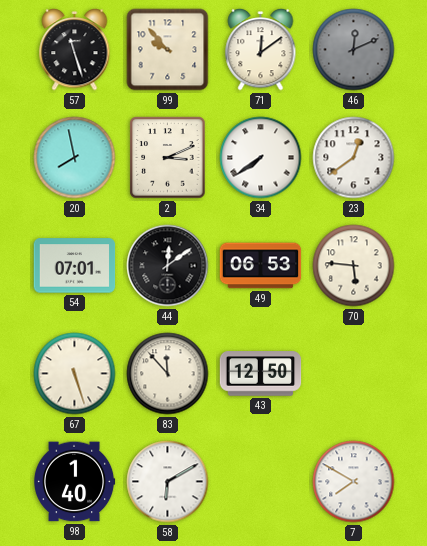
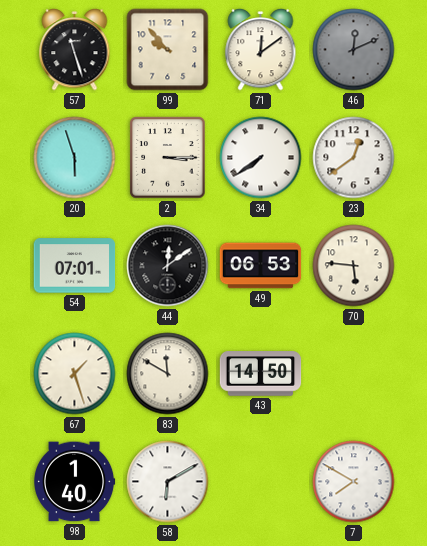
20: 7:58 -> 5:57 (75, 158)
2: 3:11 -> 3:15 (168, 158)
67: 5:27 -> 1:27 (75, 374)
83: 11:53 -> 11:50 (168, 374)
43: 12:50 -> 14:50 (261, 374)
